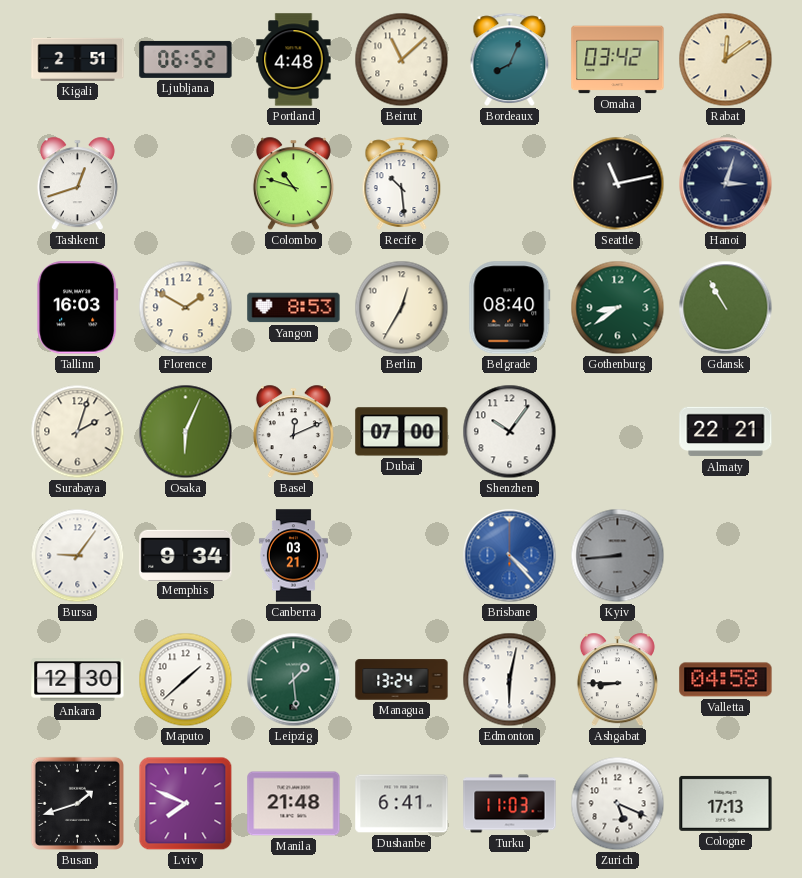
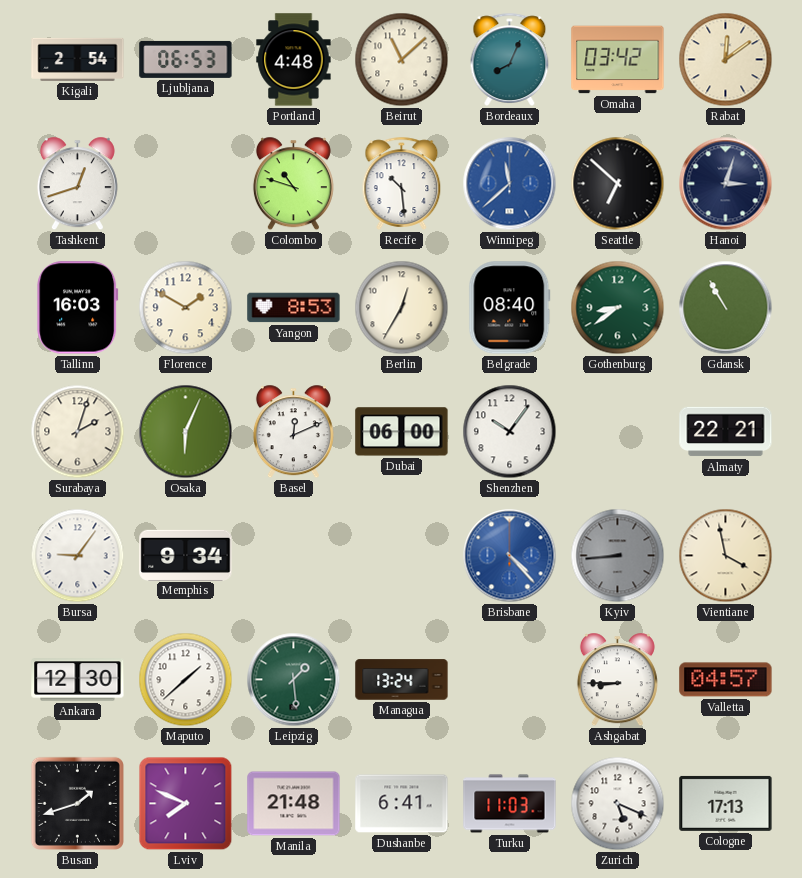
Kigali: 2:51 -> 2:54 (78, 59)
Ljubljana: 06:52 -> 06:53 (186, 59)
Winnipeg: none -> 11:38 (510, 184)
Seattle: 11:13 -> 6:52 (618, 184)
Dubai: 07:00 -> 06:00 (402, 432)
Canberra: 03:21 -> none (293, 556)
Vientiane: none -> 3:58 (726, 556)
Edmonton: 6:02 -> none (510, 680)
Valletta: 04:58 -> 04:57 (726, 680)
